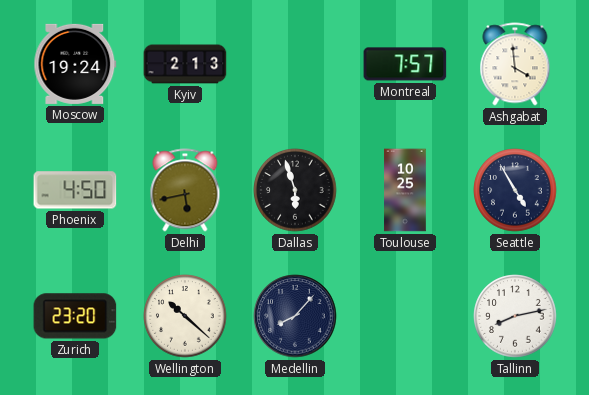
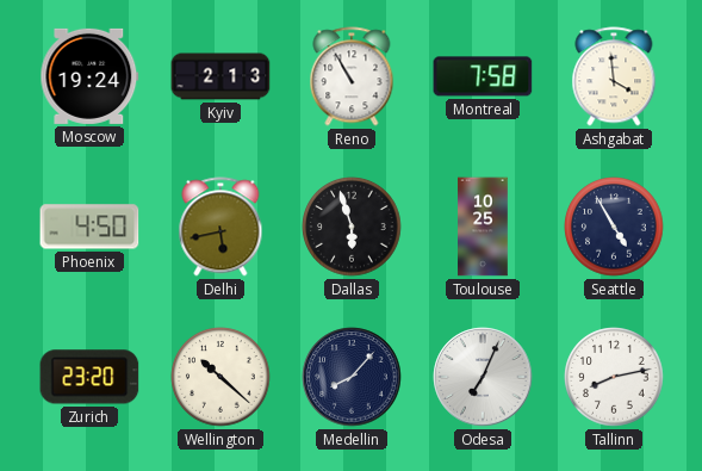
Reno: none -> 10:55 (352, 76)
Montreal: 7:57 -> 7:58 (483, 76)
Odesa: none -> 7:04 (483, 377)
